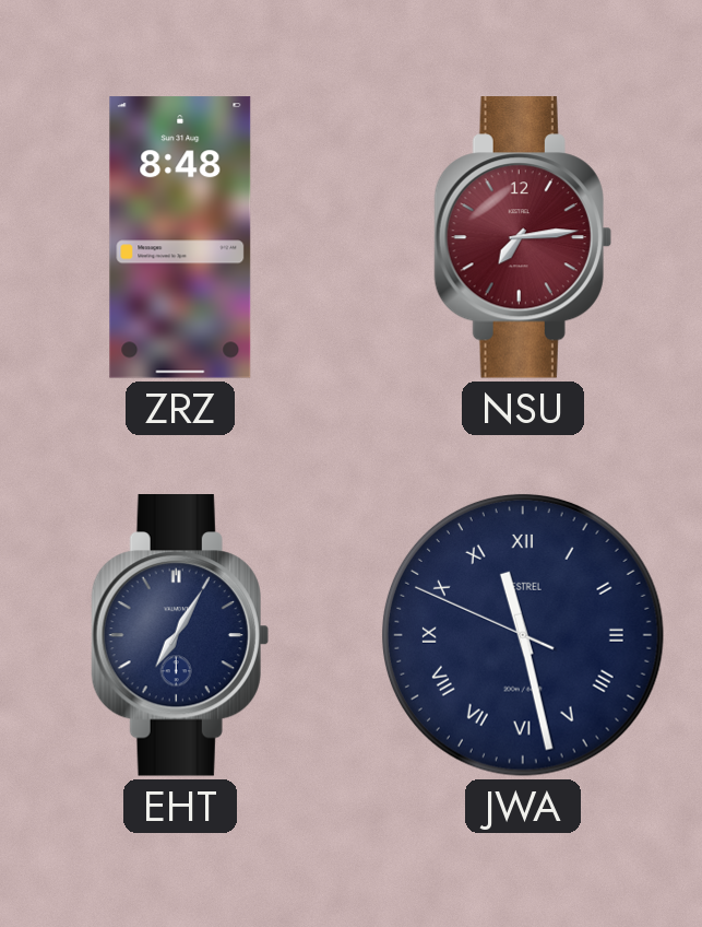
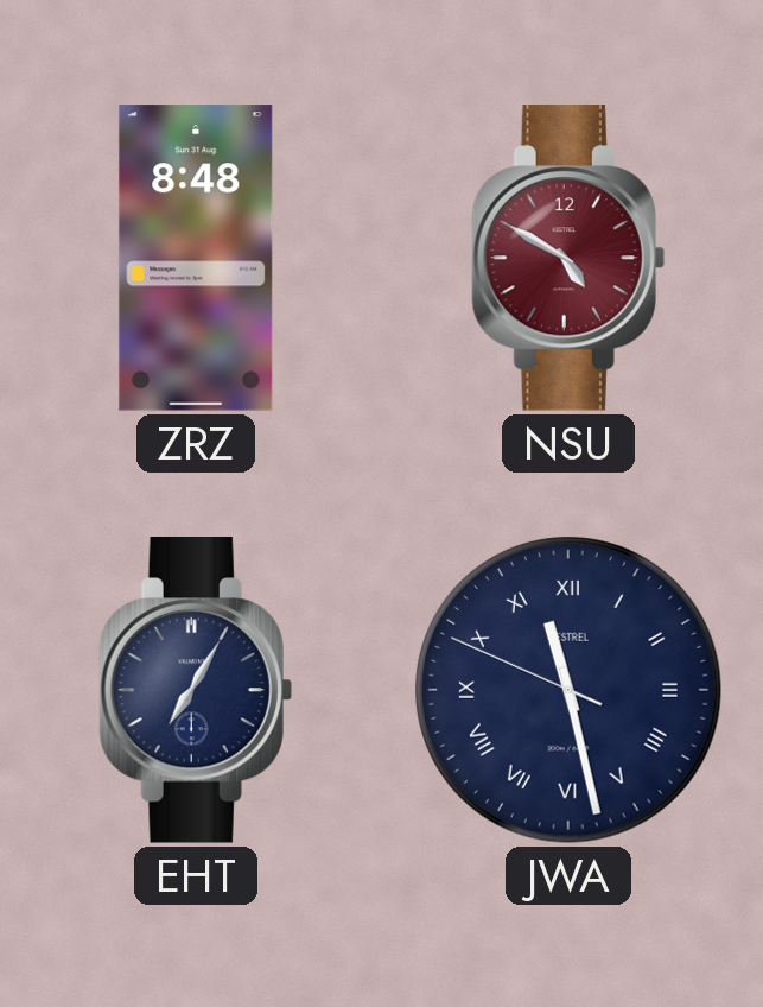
NSU: 7:14 -> 4:50 (568, 259)
